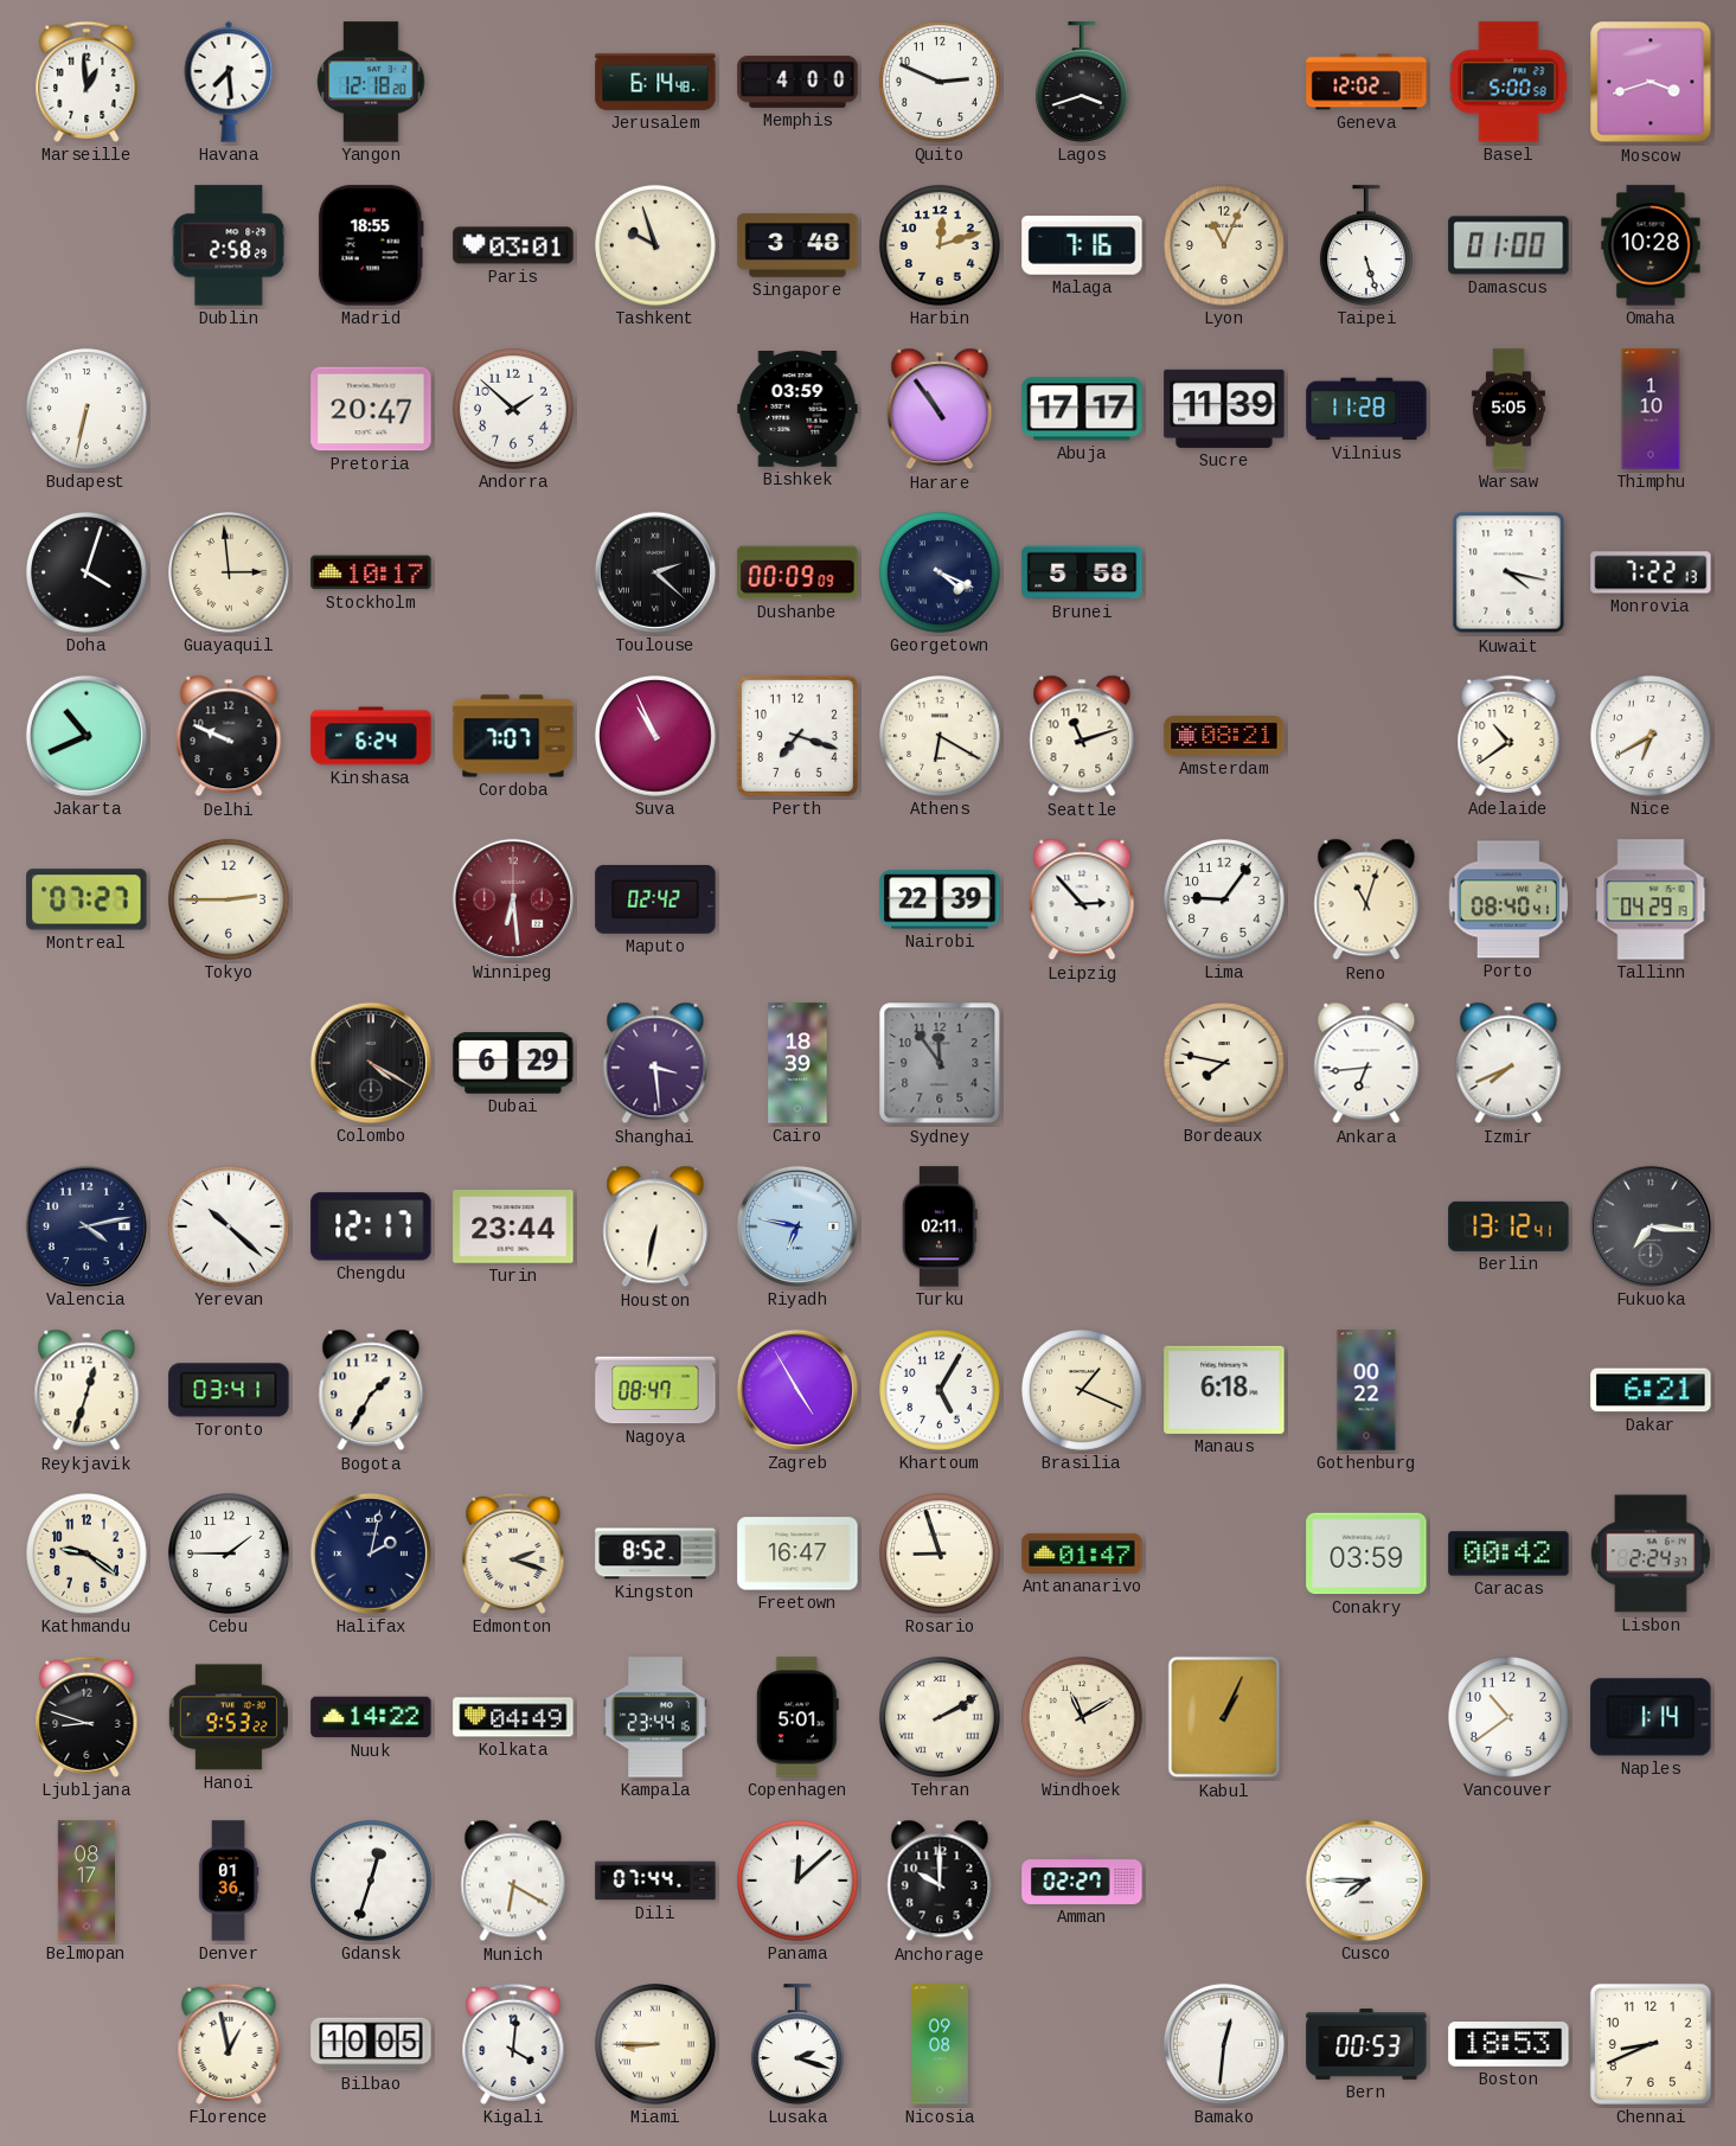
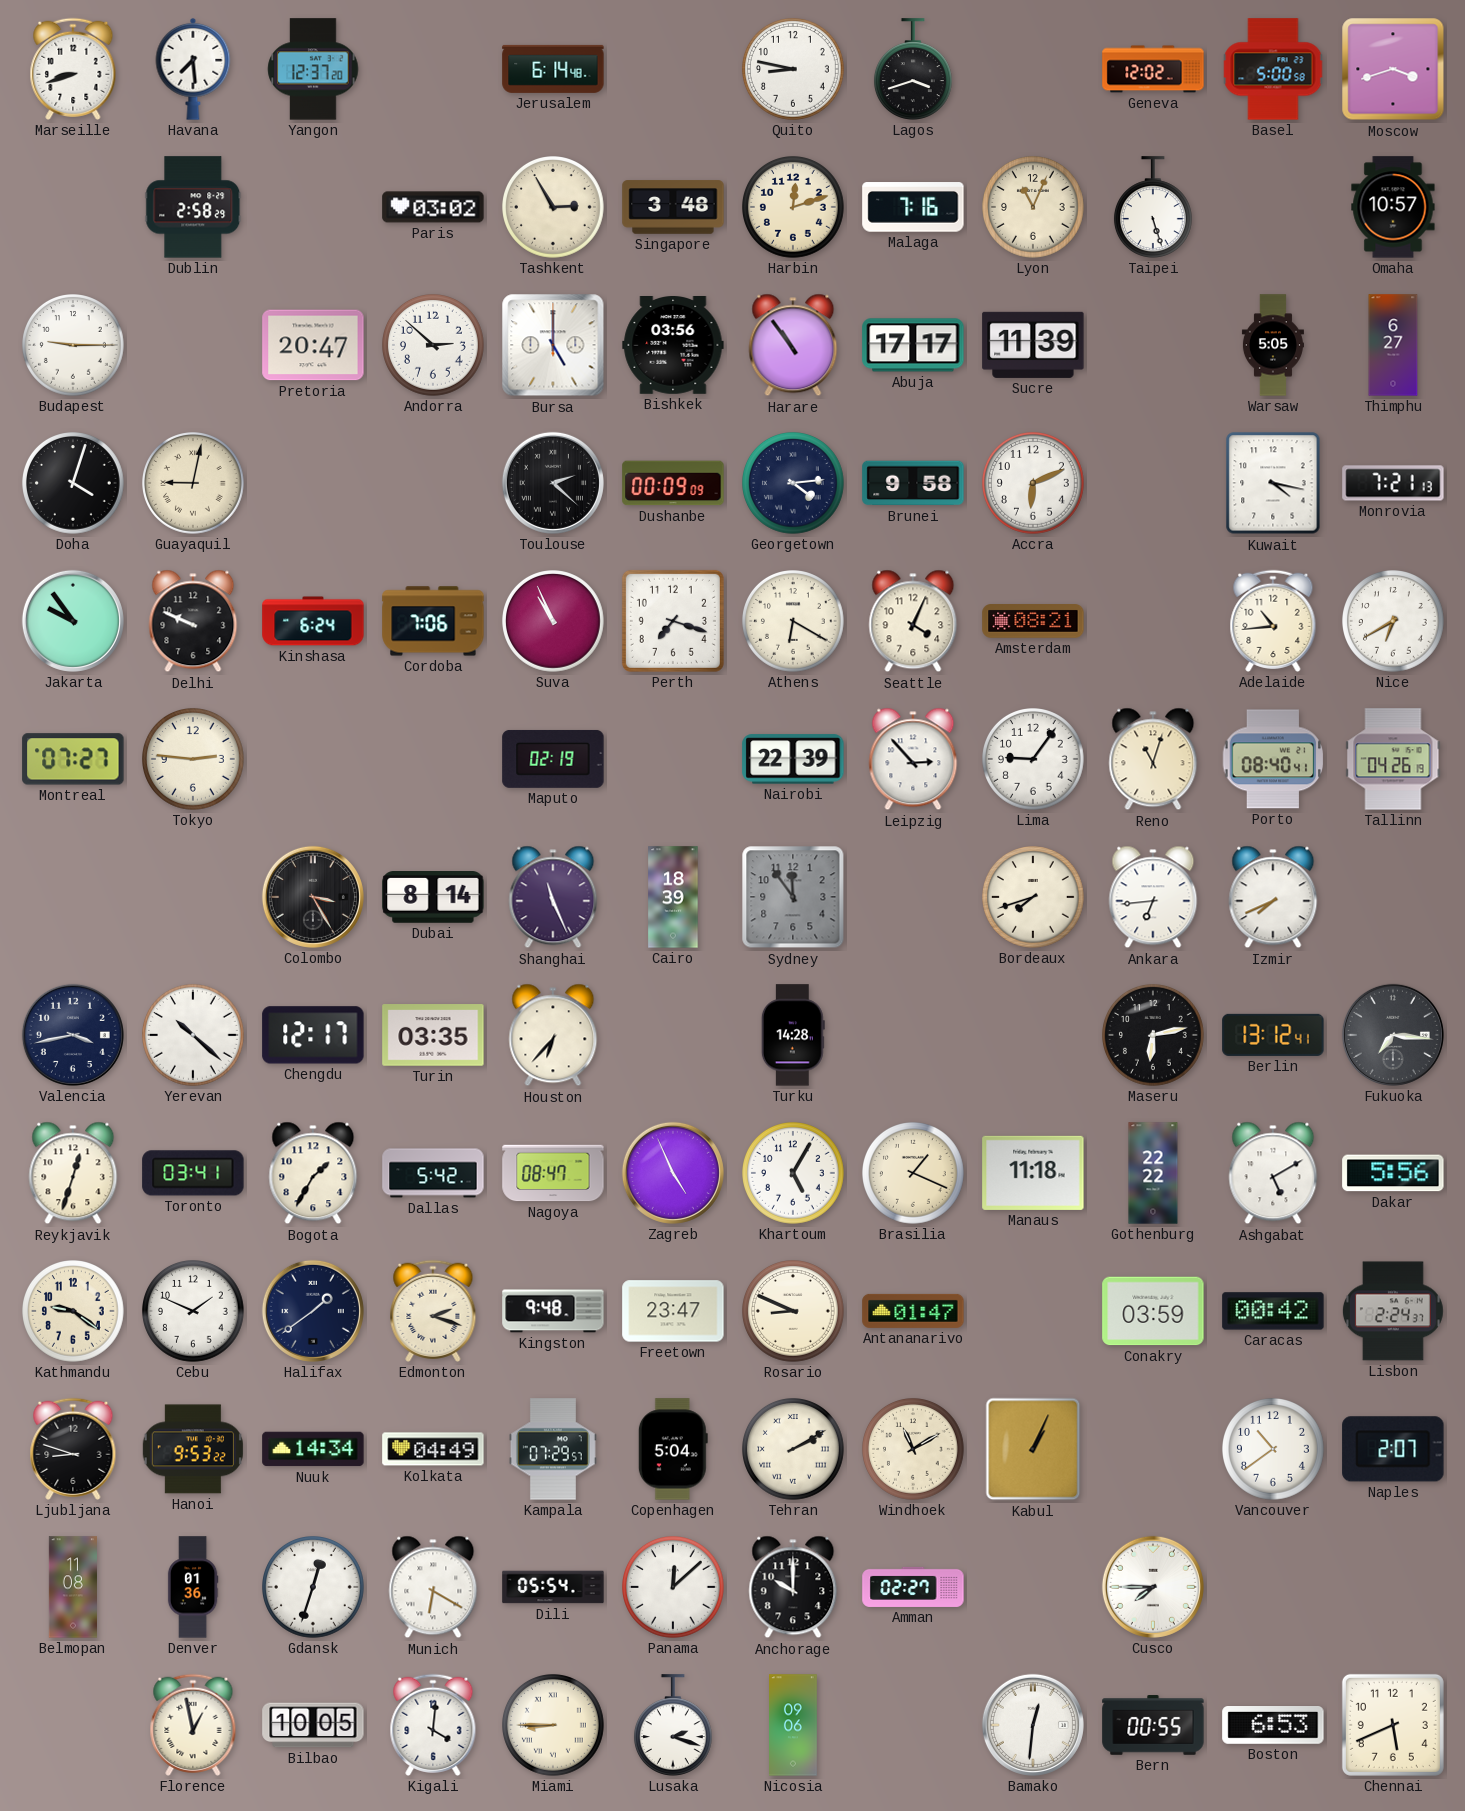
Marseille: 12:59 -> 8:42 (73, 69)
Yangon: 12:18 -> 12:37 (313, 69)
Memphis: 4:00 -> none (797, 82)
Quito: 2:49 -> 8:47 (794, 70)
Madrid: 18:55 -> none (371, 245)
Paris: 03:01 -> 03:02 (433, 207)
Tashkent: 9:57 -> 2:55 (554, 208)
Damascus: 01:00 -> none (1508, 245)
Omaha: 10:28 -> 10:57 (1393, 207)
Budapest: 6:32 -> 9:15 (74, 346)
Andorra: 1:52 -> 2:52 (434, 346)
Bursa: none -> 5:00 (553, 345)
Bishkek: 03:59 -> 03:56 (673, 346)
Vilnius: 11:28 -> none (1366, 409)
Thimphu: 1:10 -> 6:27 (1393, 345)
Guayaquil: 2:59 -> 9:02 (194, 484)
Stockholm: 10:17 -> none (371, 572)
Georgetown: 4:19 -> 4:14 (794, 484)
Brunei: 5:58 -> 9:58 (913, 483)
Accra: none -> 6:11 (1034, 484)
Monrovia: 7:22 -> 7:21 (1393, 483)
Jakarta: 10:41 -> 9:54 (73, 621)
Cordoba: 7:07 -> 7:06 (433, 621)
Seattle: 11:12 -> 4:04 (913, 621)
Adelaide: 10:39 -> 10:44 (1273, 621)
Tokyo: 2:45 -> 2:46 (194, 760)
Winnipeg: 6:29 -> none (513, 899)
Maputo: 02:42 -> 02:19 (553, 759)
Tallinn: 04:29 -> 04:26 (1393, 759)
Colombo: 4:20 -> 3:25 (313, 897)
Dubai: 6:29 -> 8:14 (433, 897)
Shanghai: 3:29 -> 11:26 (553, 897)
Bordeaux: 7:47 -> 7:42 (1034, 898)
Valencia: 4:13 -> 3:43 (73, 1035)
Turin: 23:44 -> 03:35 (433, 1035)
Houston: 6:32 -> 6:37 (553, 1035)
Riyadh: 6:47 -> none (797, 1226)
Turku: 02:11 -> 14:28 (793, 1035)
Maseru: none -> 6:13 (1154, 1036)
Dallas: none -> 5:42 (433, 1173)
Zagreb: 4:55 -> 4:56 (673, 1173)
Manaus: 6:18 -> 11:18 (1033, 1173)
Gothenburg: 00:22 -> 22:22 (1153, 1173)
Ashgabat: none -> 5:10 (1273, 1173)
Dakar: 6:21 -> 5:56 (1393, 1173)
Cebu: 1:45 -> 1:49 (194, 1312)
Halifax: 2:02 -> 1:39 (313, 1311)
Kingston: 8:52 -> 9:48 (553, 1311)
Freetown: 16:47 -> 23:47 (673, 1311)
Rosario: 8:57 -> 8:49 (794, 1312)
Nuuk: 14:22 -> 14:34 (313, 1449)
Kampala: 23:44 -> 07:29 (553, 1449)
Copenhagen: 5:01 -> 5:04 (673, 1449)
Naples: 1:14 -> 2:07 (1393, 1449)
Belmopan: 08:17 -> 11:08 (72, 1587)
Dili: 07:44 -> 05:54 (553, 1587)
Nicosia: 09:08 -> 09:06 (794, 1725)
Bern: 00:53 -> 00:55 (1153, 1725)
Boston: 18:53 -> 6:53 (1273, 1726)
Chennai: 8:41 -> 5:41 (1393, 1725)
